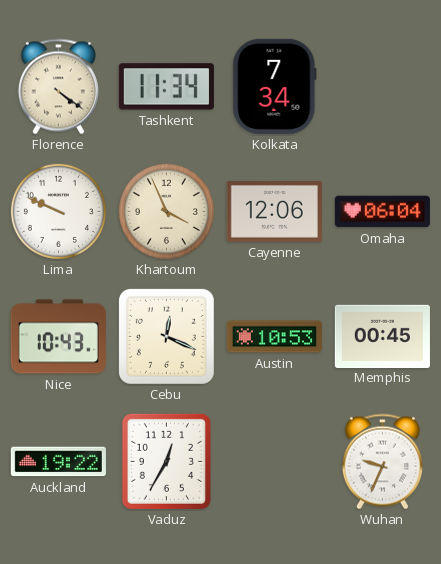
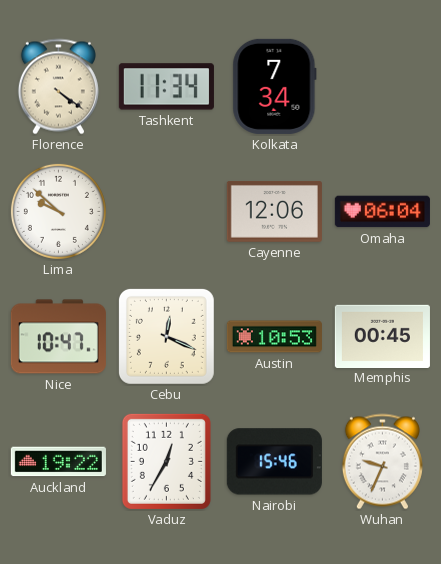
Lima: 9:49 -> 9:52 (58, 211)
Khartoum: 3:56 -> none (166, 211)
Nice: 10:43 -> 10:47 (58, 337)
Nairobi: none -> 15:46 (274, 462)
